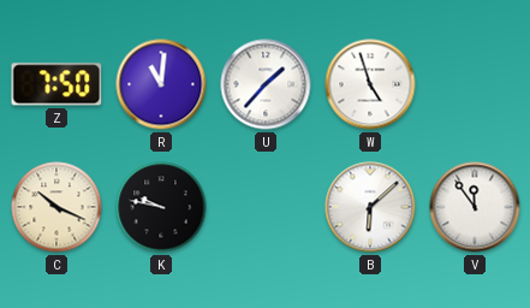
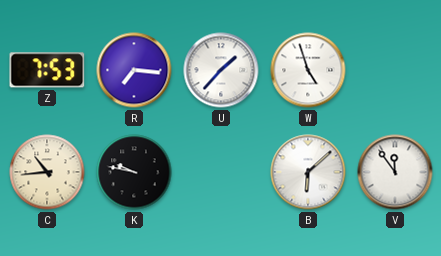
Z: 7:50 -> 7:53 (47, 70)
R: 11:01 -> 7:16 (134, 70)
C: 10:19 -> 10:44 (47, 172)
